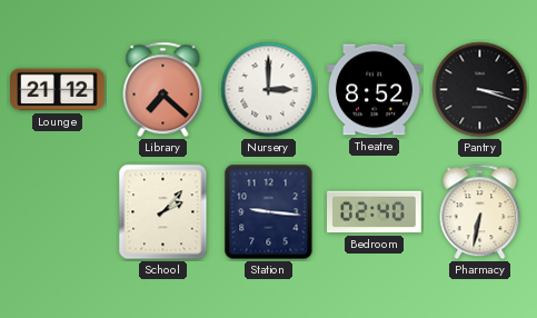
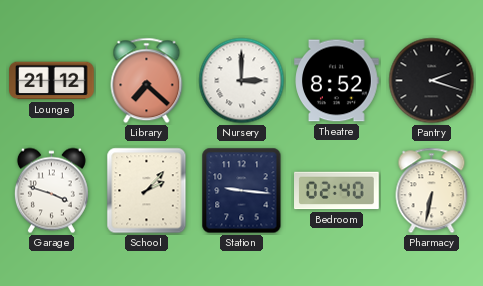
Pantry: 3:18 -> 2:18 (432, 81)
Garage: none -> 3:48 (51, 191)
